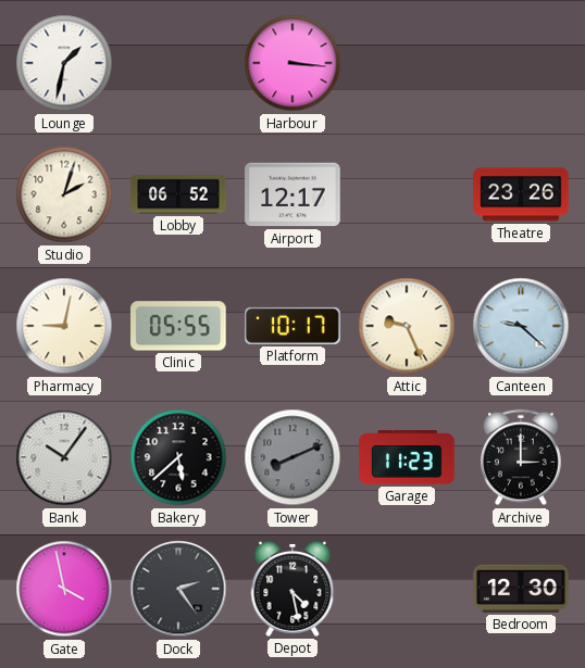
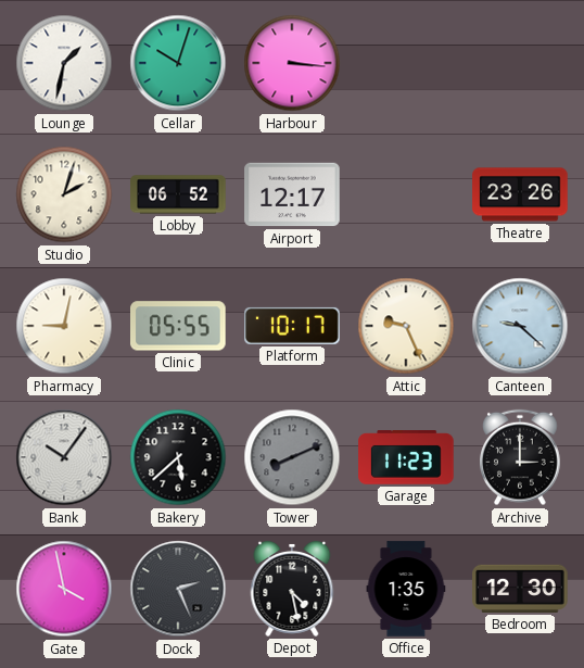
Cellar: none -> 10:03 (178, 63)
Dock: 2:24 -> 2:26 (178, 589)
Office: none -> 1:35 (406, 589)
